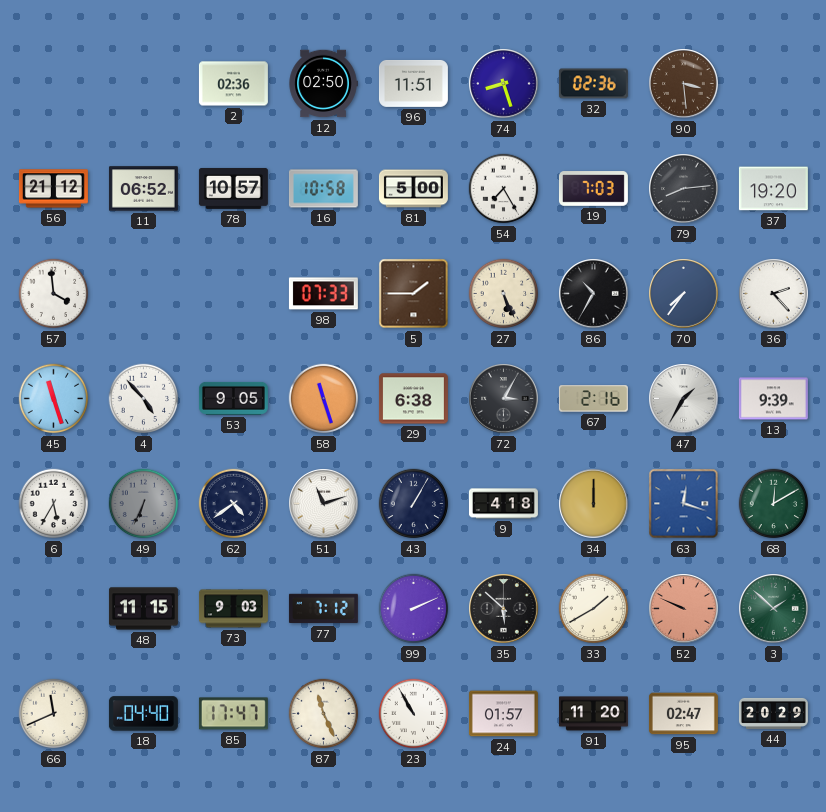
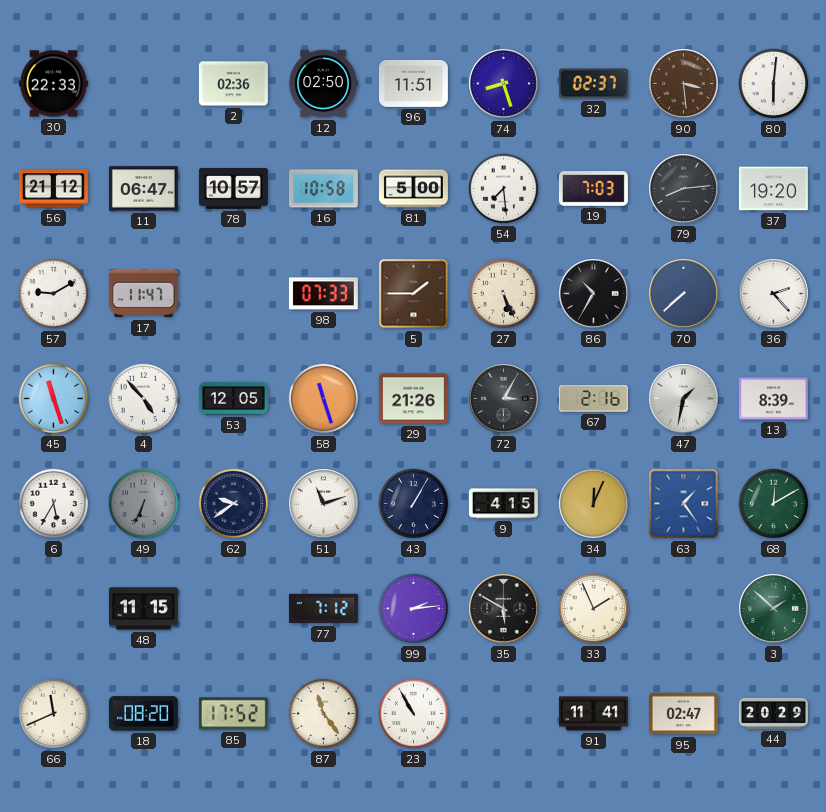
30: none -> 22:33 (53, 84)
32: 02:36 -> 02:37 (593, 84)
80: none -> 6:01 (774, 84)
11: 06:52 -> 06:47 (143, 189)
54: 7:25 -> 7:29 (504, 189)
57: 3:59 -> 9:10 (54, 294)
17: none -> 11:47 (143, 294)
70: 7:36 -> 7:38 (684, 294)
53: 9:05 -> 12:05 (233, 398)
29: 6:38 -> 21:26 (413, 399)
47: 1:35 -> 1:32 (684, 399)
13: 9:39 -> 8:39 (773, 399)
62: 4:39 -> 9:39 (234, 504)
9: 4:18 -> 4:15 (503, 504)
34: 12:00 -> 12:04 (594, 504)
63: 12:18 -> 1:24 (684, 504)
73: 9:03 -> none (233, 609)
99: 2:11 -> 2:14 (414, 609)
35: 5:52 -> 5:50 (504, 609)
33: 1:40 -> 1:56 (594, 609)
52: 9:49 -> none (684, 609)
18: 04:40 -> 08:20 (143, 714)
85: 17:47 -> 17:52 (233, 714)
87: 11:26 -> 11:24 (324, 714)
24: 01:57 -> none (503, 714)
91: 11:20 -> 11:41 (593, 714)
